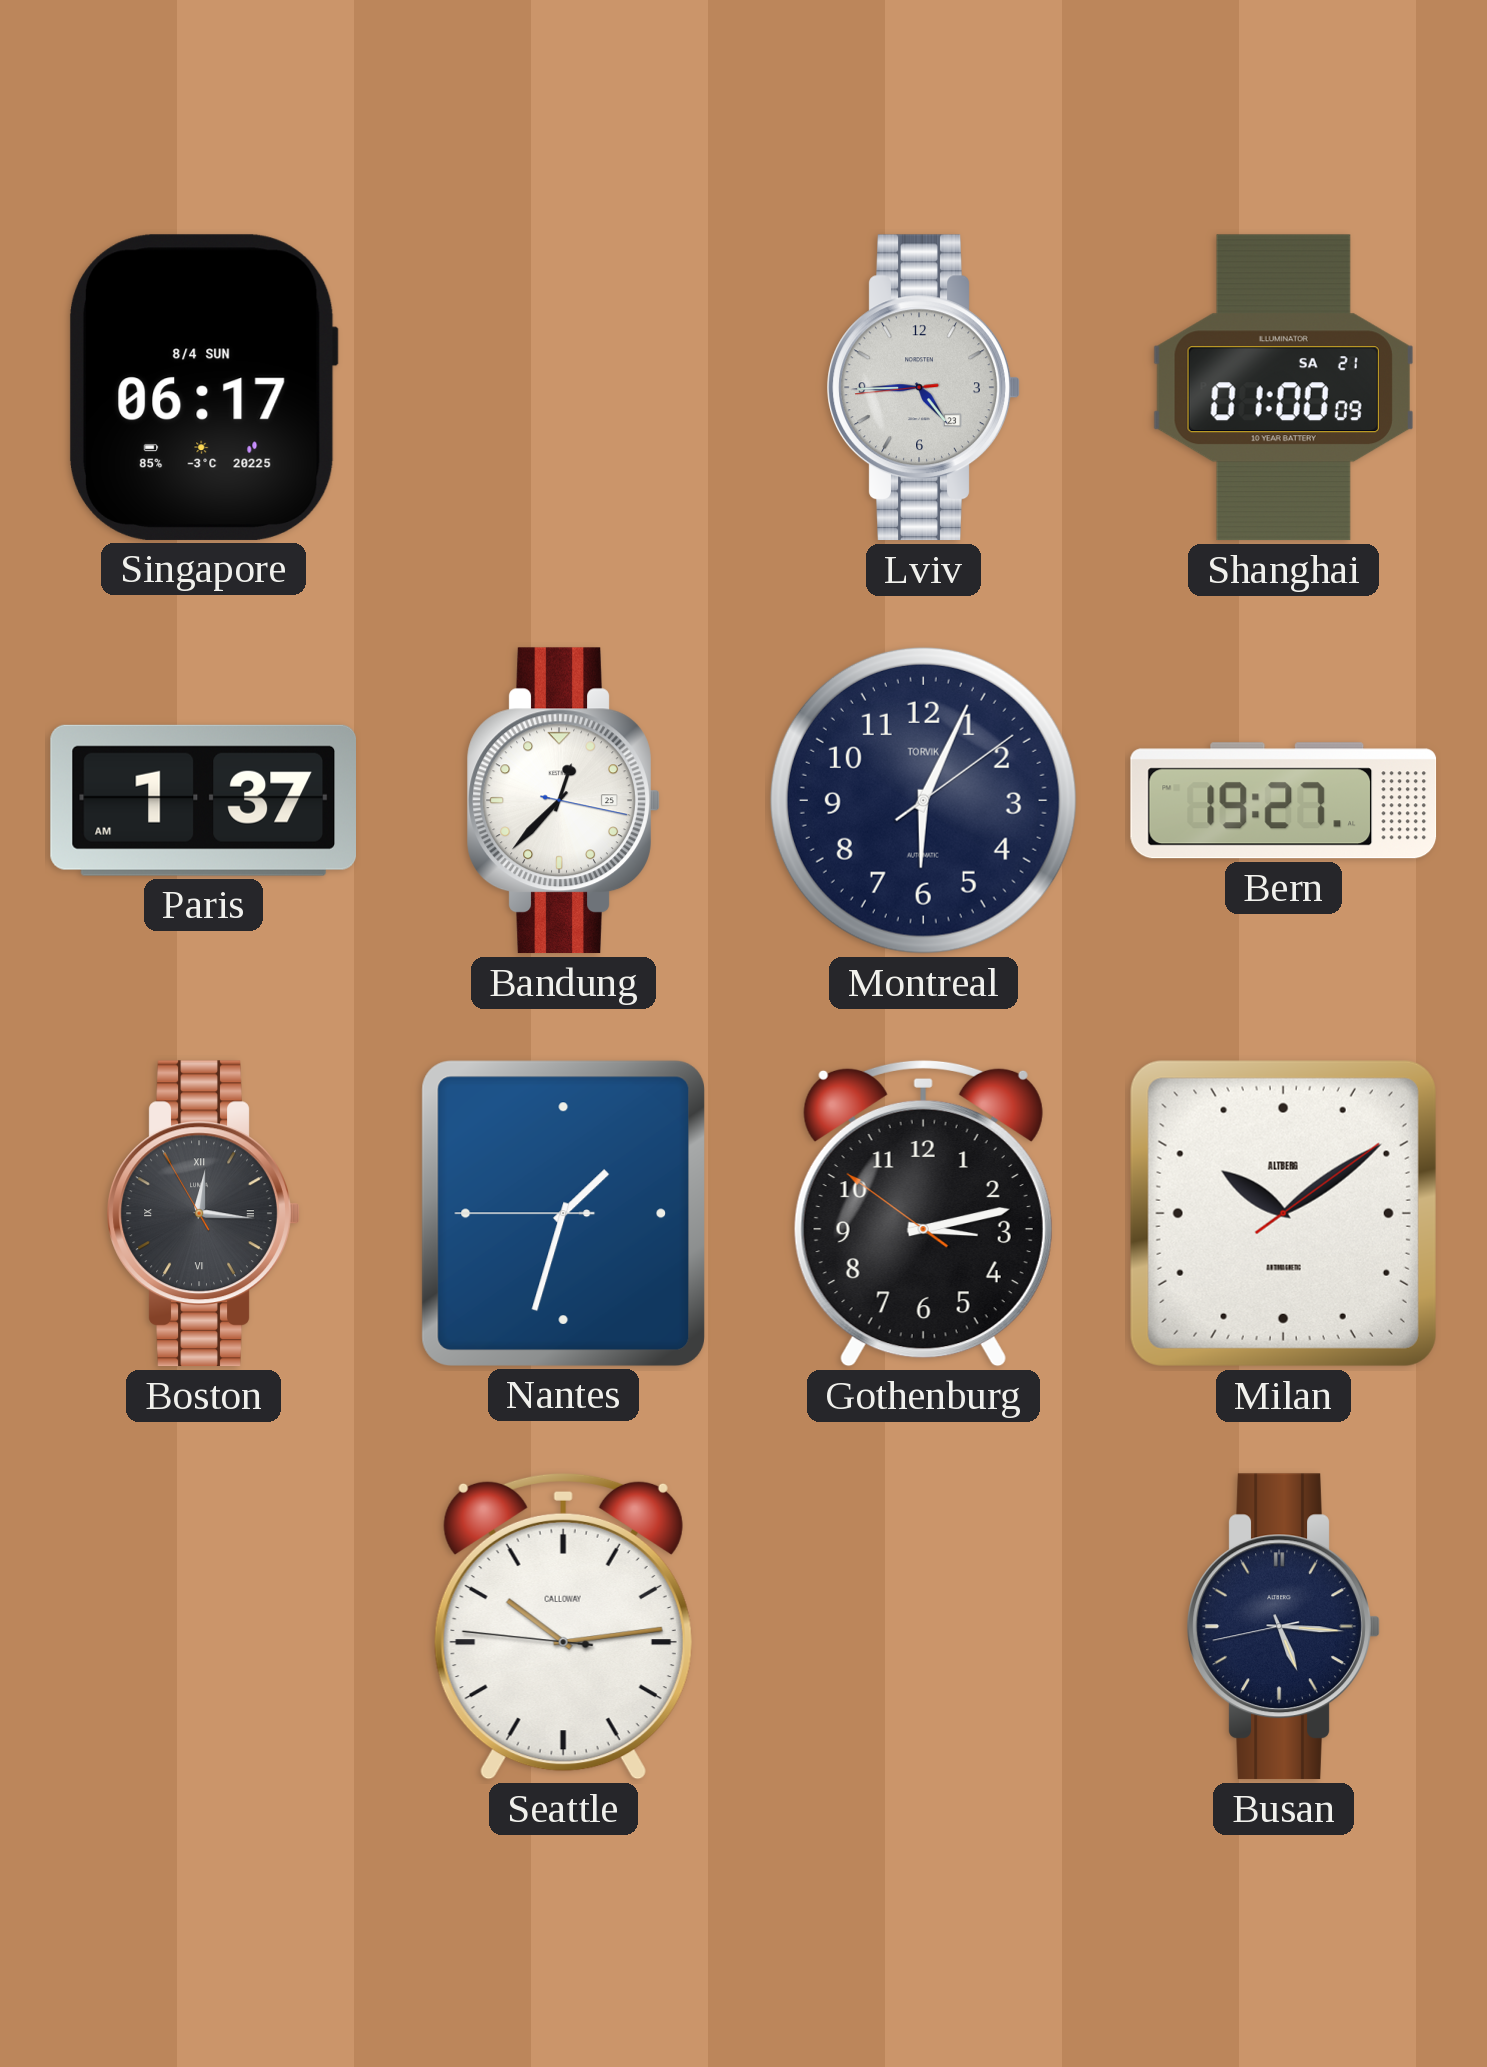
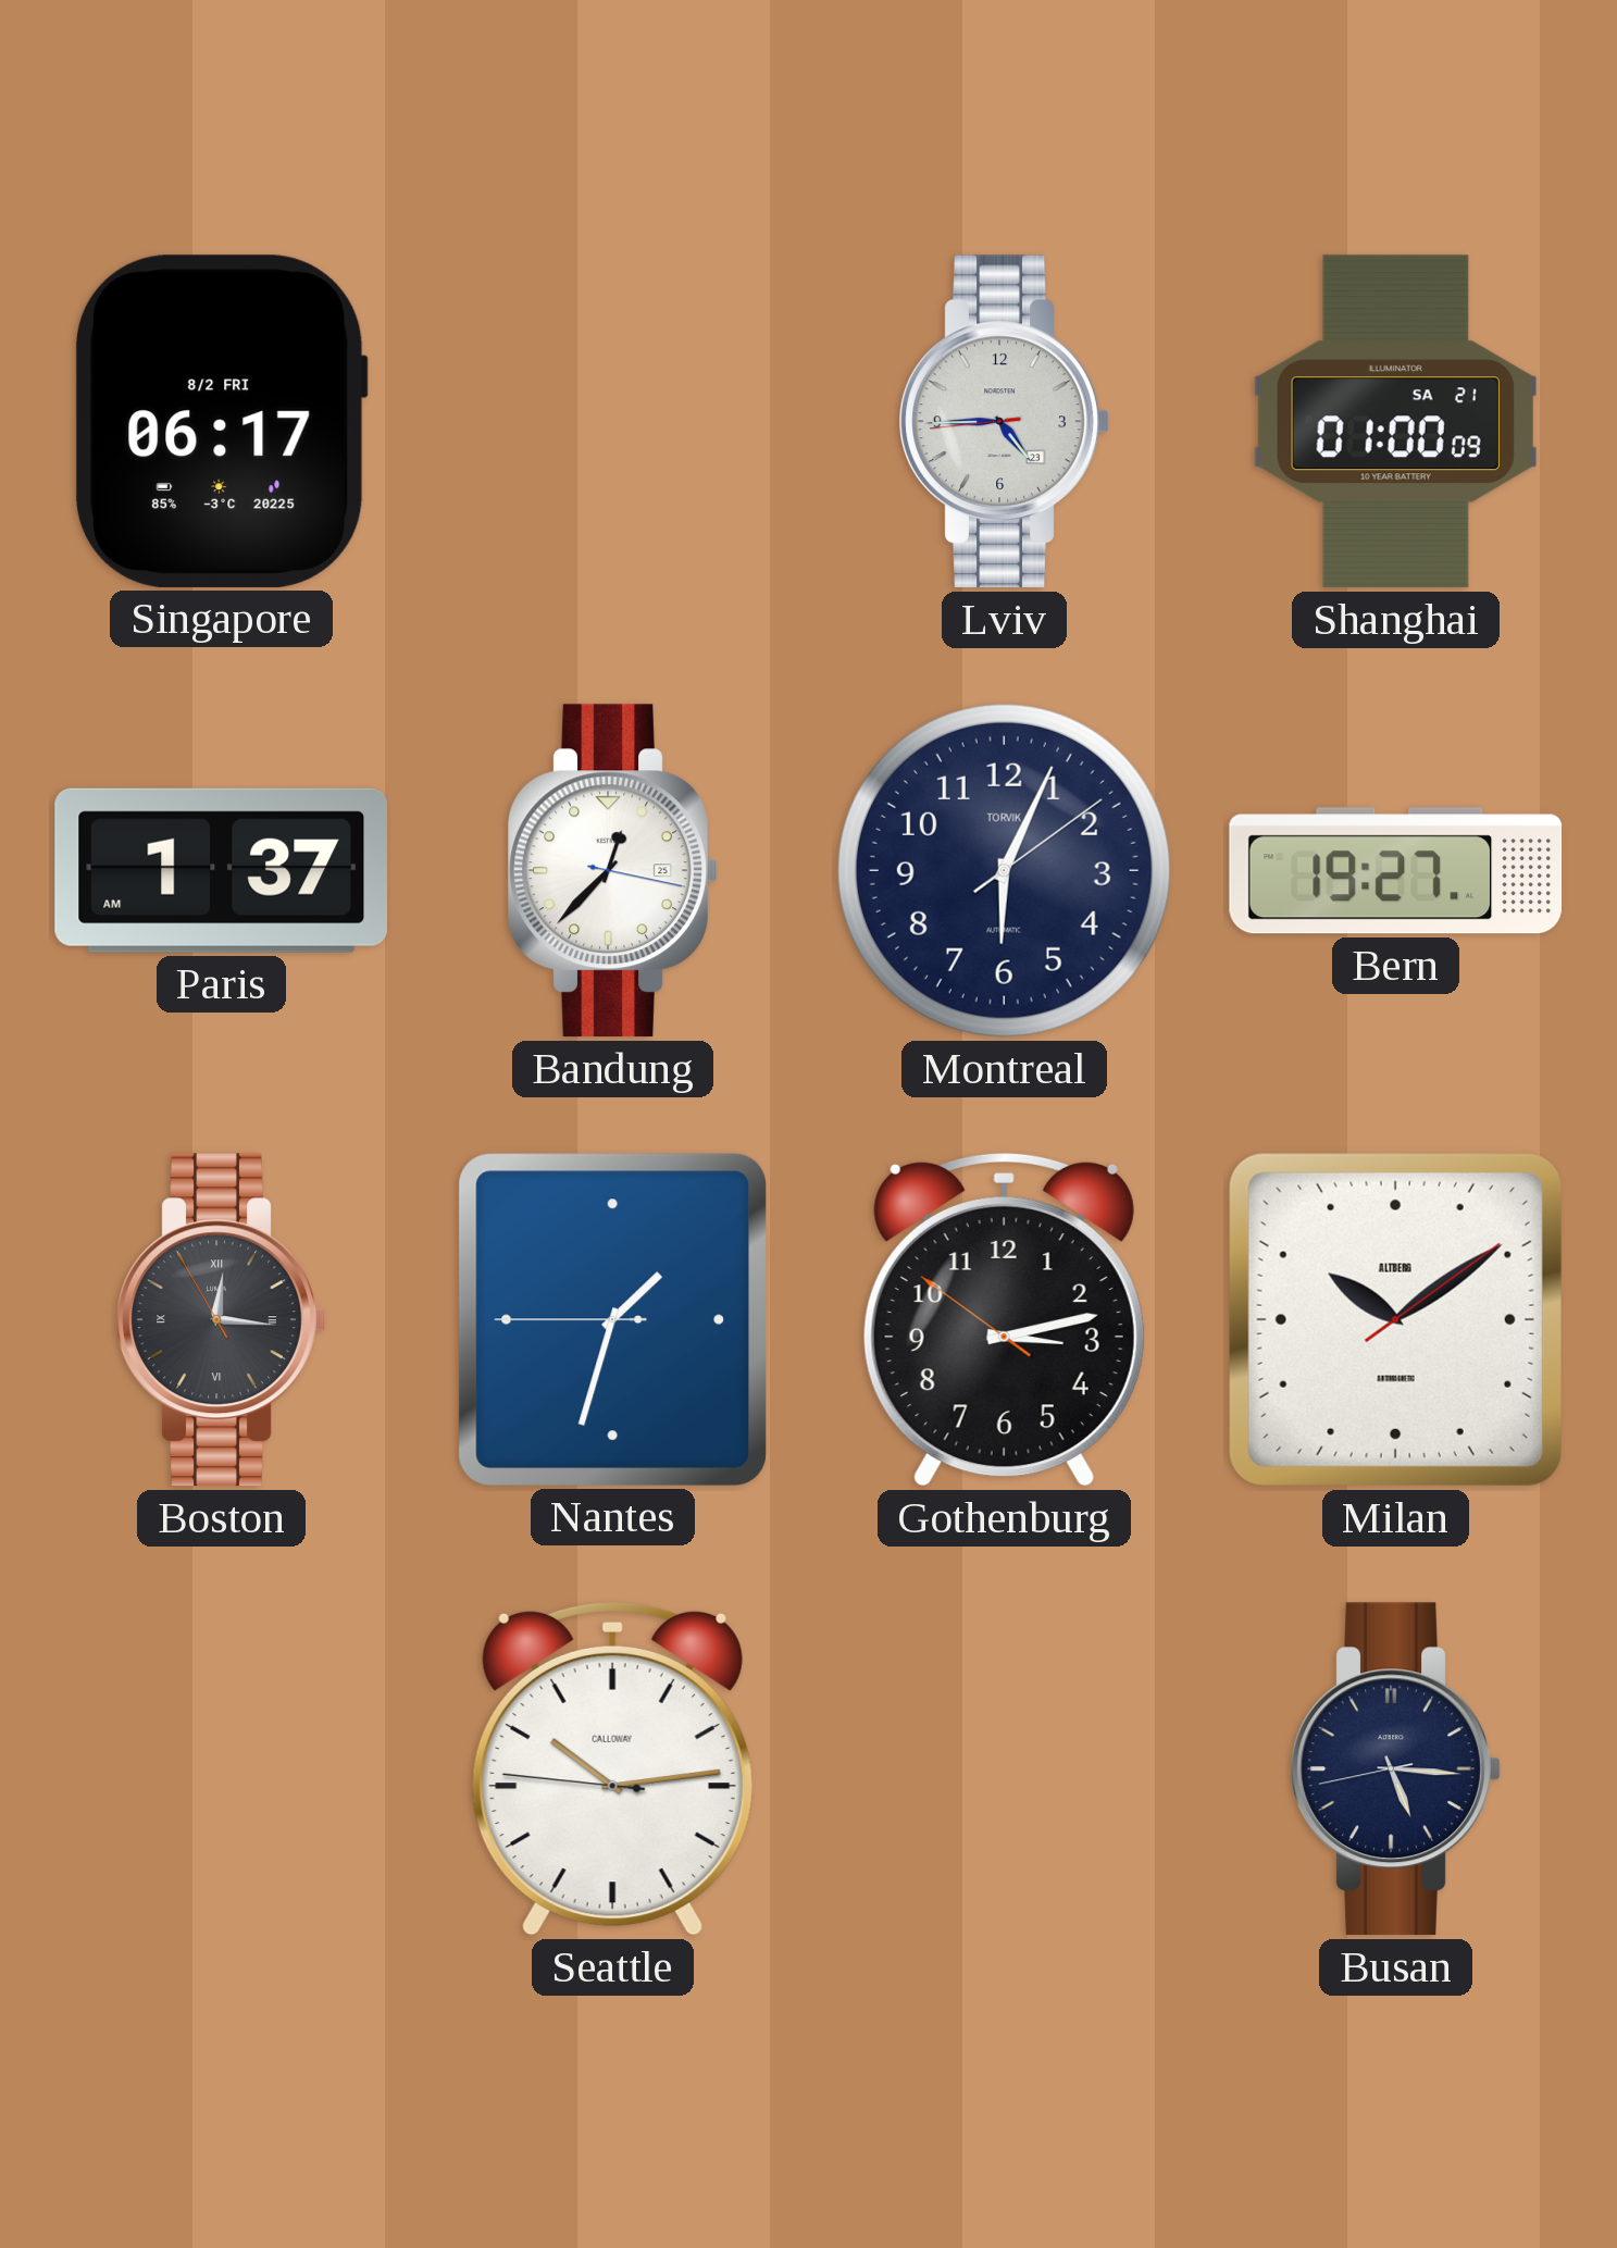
Singapore date: 8/4 SUN -> 8/2 FRI (221, 421)
